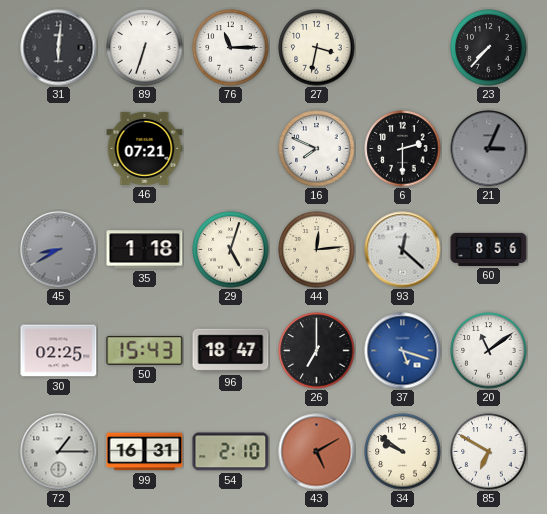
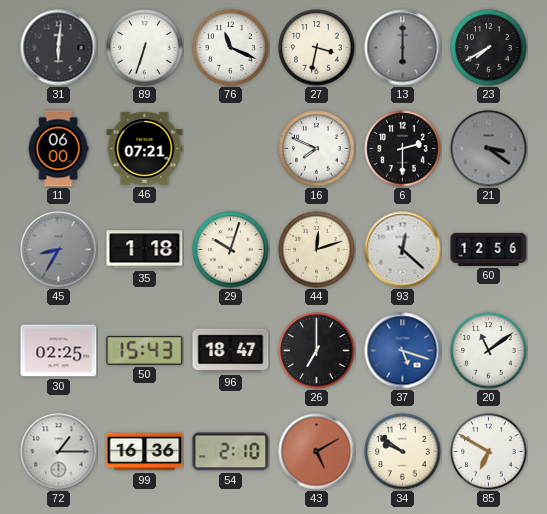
76: 11:15 -> 11:19 (231, 48)
13: none -> 6:00 (403, 48)
23: 7:37 -> 7:40 (489, 48)
11: none -> 06:00 (58, 149)
21: 3:04 -> 3:21 (489, 149)
45: 8:40 -> 8:35 (59, 250)
29: 5:03 -> 10:03 (231, 250)
44: 12:14 -> 12:12 (317, 250)
60: 8:56 -> 12:56 (489, 249)
99: 16:31 -> 16:36 (145, 452)
